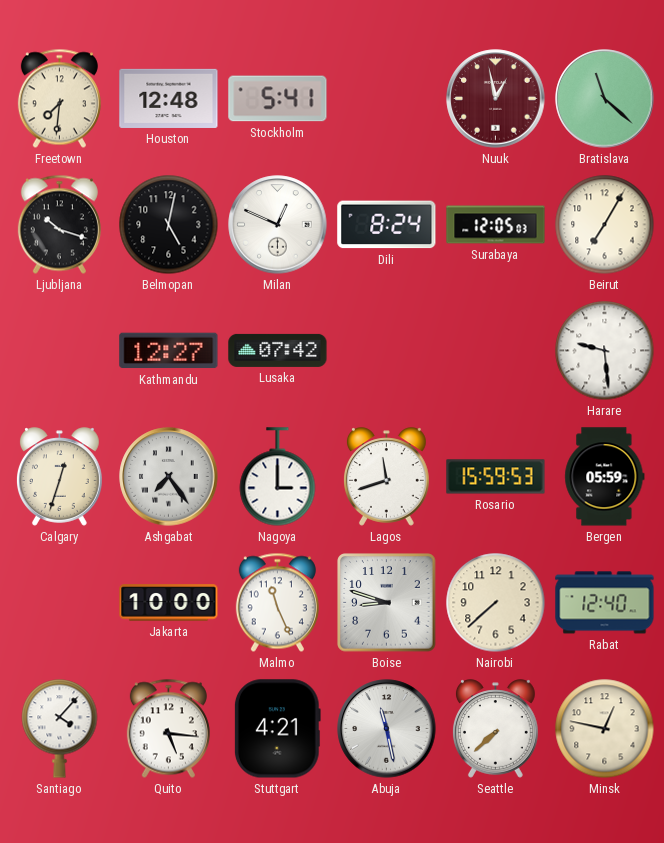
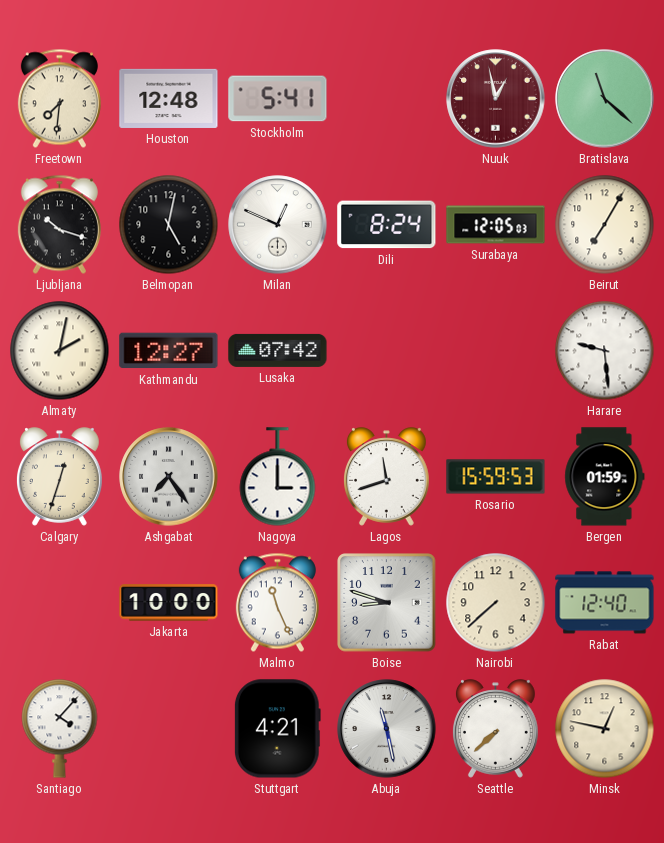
Almaty: none -> 2:02 (60, 351)
Bergen: 05:59 -> 01:59 (605, 477)
Quito: 5:16 -> none (168, 729)
